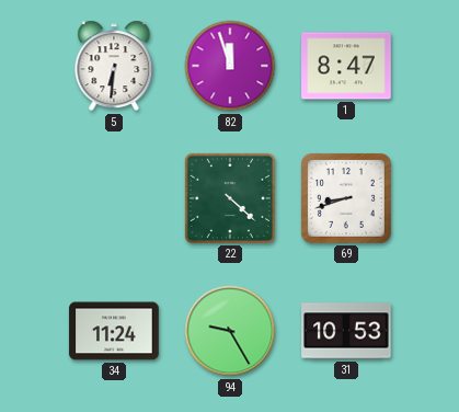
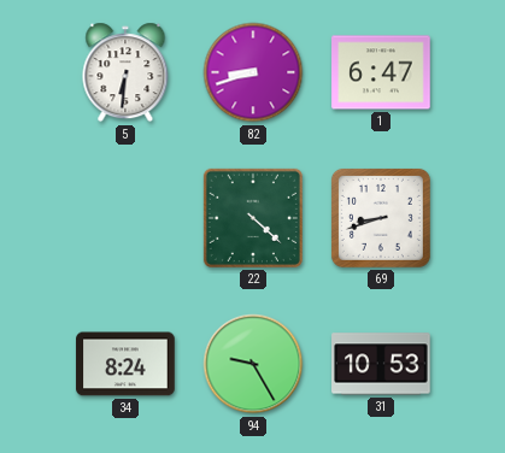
82: 11:57 -> 8:42 (253, 72)
1: 8:47 -> 6:47 (381, 72)
34: 11:24 -> 8:24 (125, 364)
